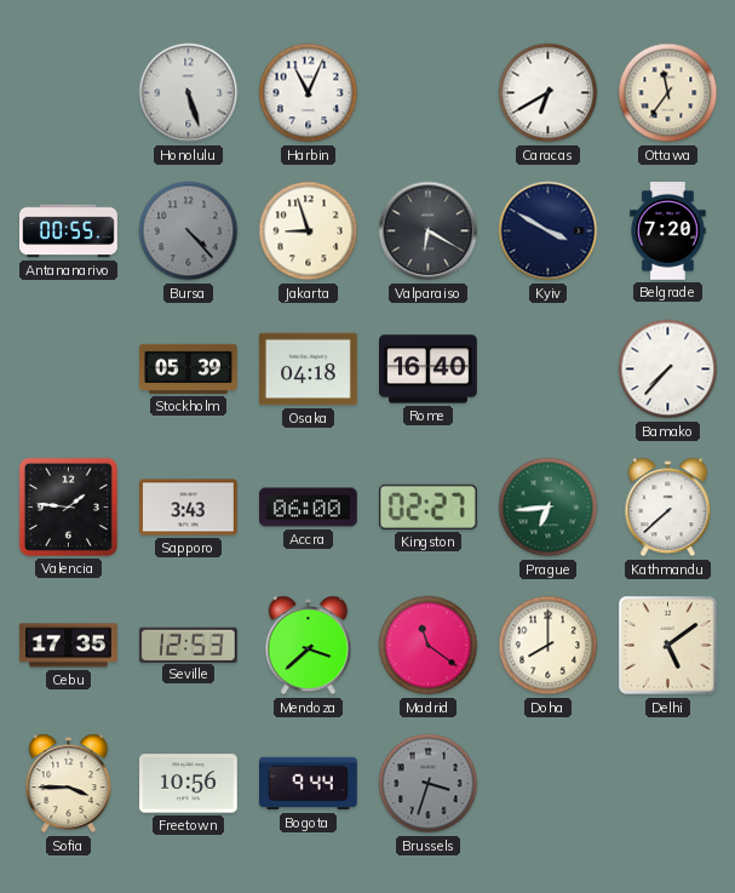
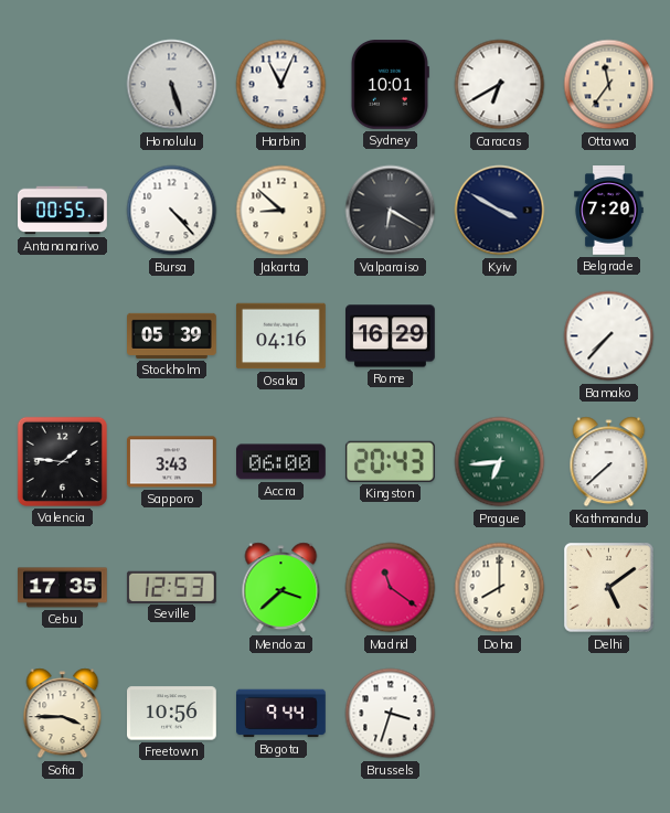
Sydney: none -> 10:01 (390, 85)
Bursa dial: grey -> white (172, 211)
Jakarta: 8:57 -> 8:52 (281, 211)
Osaka: 04:18 -> 04:16 (281, 336)
Rome: 16:40 -> 16:29 (391, 336)
Kingston: 02:27 -> 20:43 (390, 461)
Brussels dial: grey -> white (391, 714)
